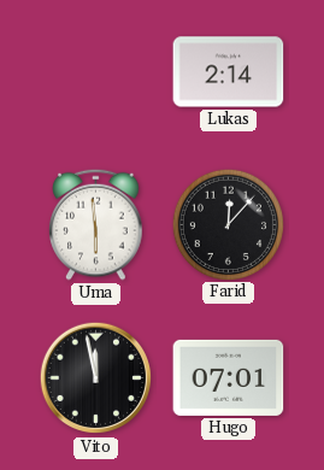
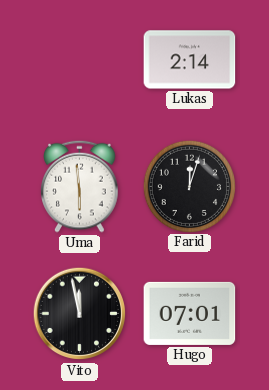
Farid: 12:07 -> 12:03 (189, 186)
